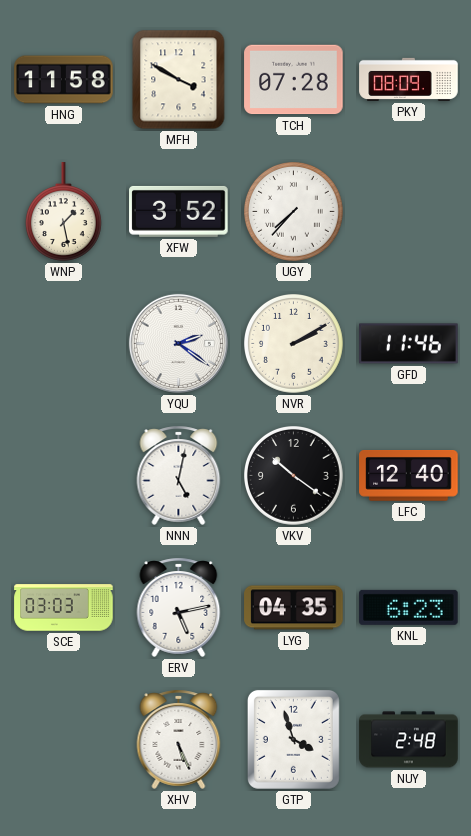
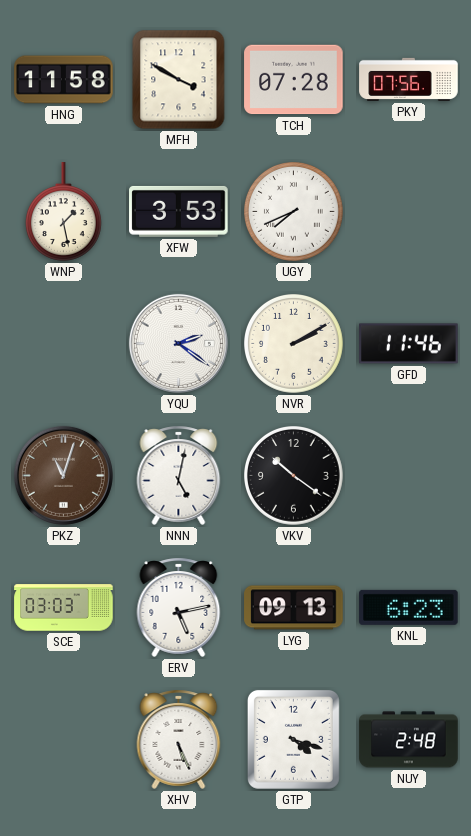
PKY: 08:09 -> 07:56 (409, 79)
XFW: 3:52 -> 3:53 (179, 211)
UGY: 7:37 -> 7:41 (294, 212)
PKZ: none -> 11:03 (63, 475)
LFC: 12:40 -> none (409, 476)
LYG: 04:35 -> 09:13 (294, 608)
GTP: 3:57 -> 4:18 (293, 739)
